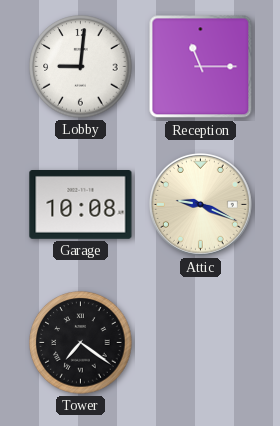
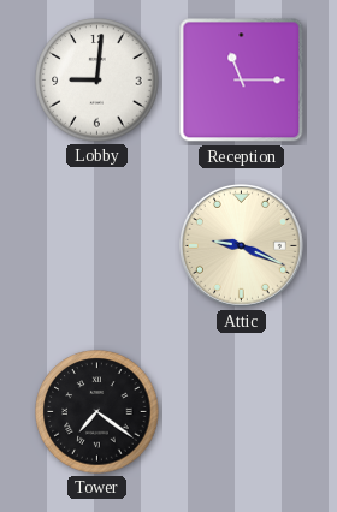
Garage: 10:08 -> none (81, 205)
